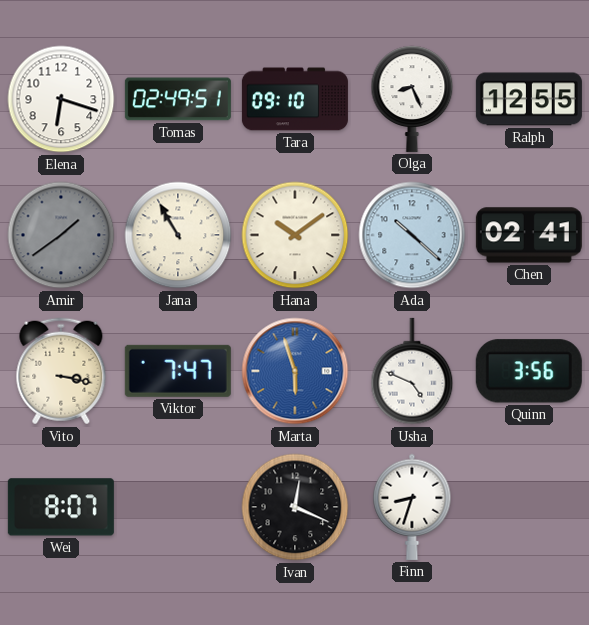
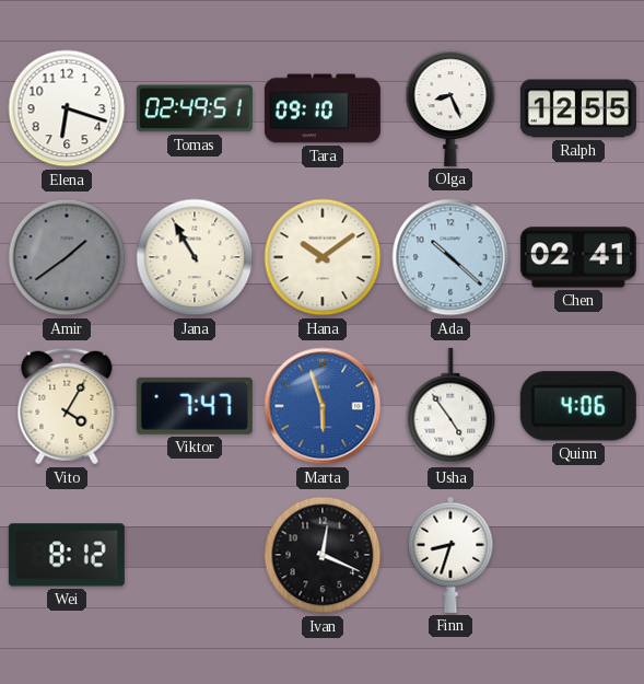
Vito: 3:17 -> 4:05 (67, 406)
Usha: 4:49 -> 4:54 (450, 406)
Quinn: 3:56 -> 4:06 (578, 406)
Wei: 8:07 -> 8:12 (67, 555)
